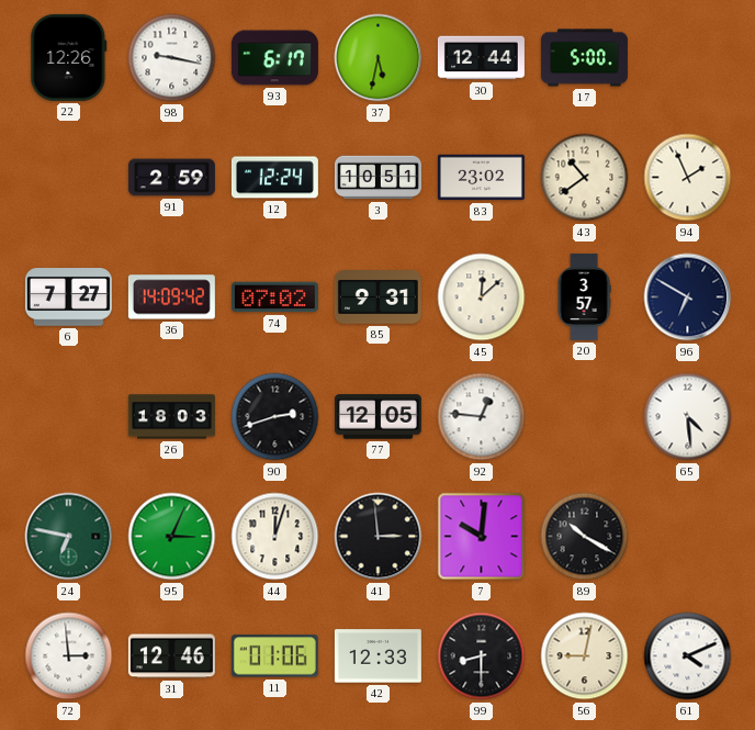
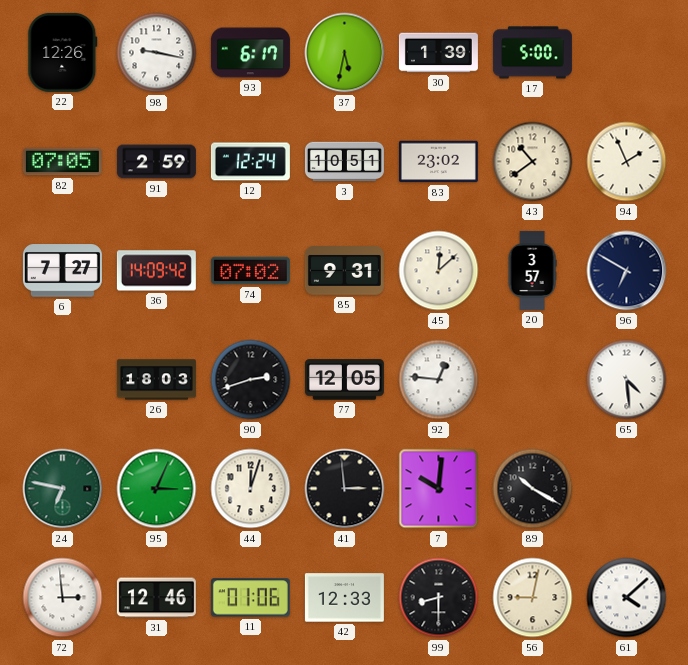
30: 12:44 -> 1:39 (438, 53)
82: none -> 07:05 (62, 162)
61: 4:11 -> 4:08 (627, 598)
